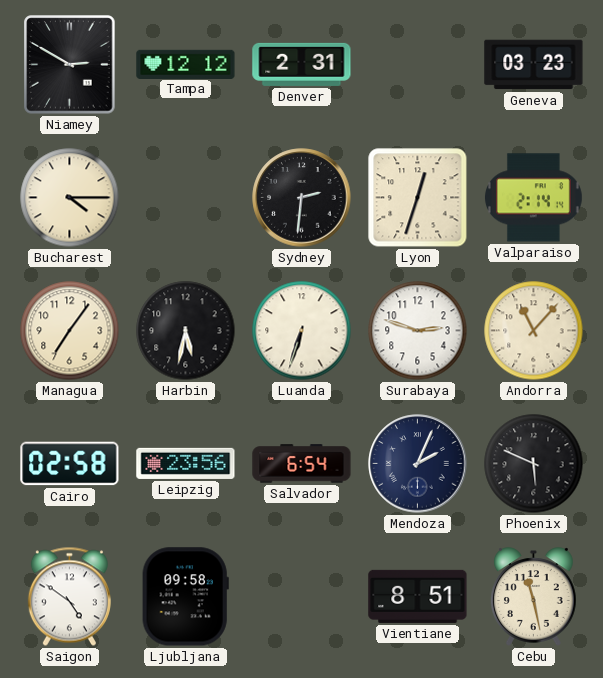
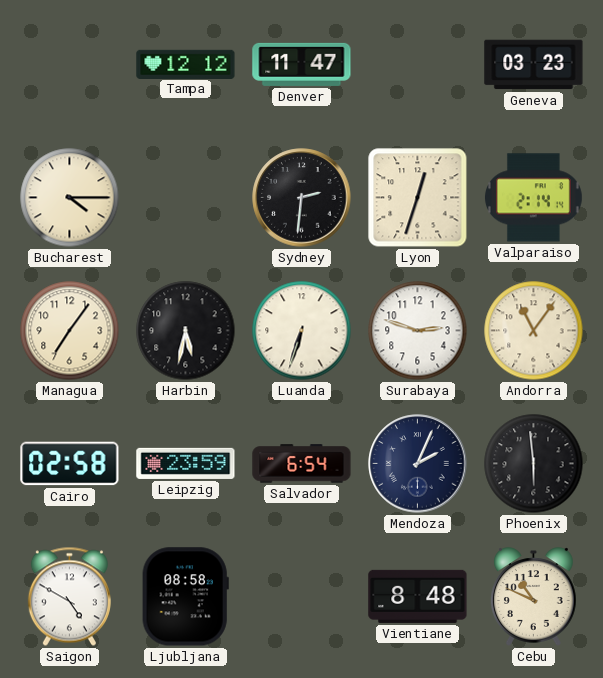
Niamey: 2:50 -> none (70, 65)
Denver: 2:31 -> 11:47 (302, 64)
Andorra: 11:07 -> 11:06 (534, 331)
Leipzig: 23:56 -> 23:59 (186, 463)
Phoenix: 5:49 -> 5:59 (534, 464)
Saigon: 4:51 -> 4:50 (69, 597)
Ljubljana: 09:58 -> 08:58 (185, 597)
Vientiane: 8:51 -> 8:48 (418, 596)
Cebu: 11:28 -> 10:49 (534, 597)
